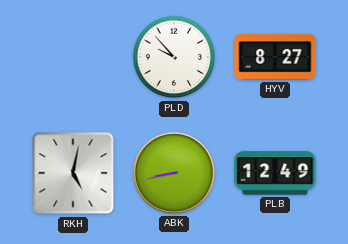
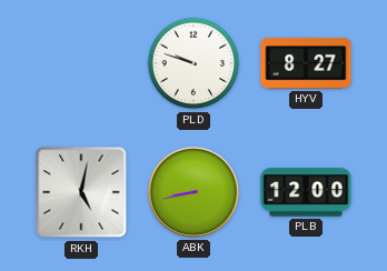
PLD: 9:53 -> 9:48 (193, 63)
PLB: 12:49 -> 12:00 (306, 192)
